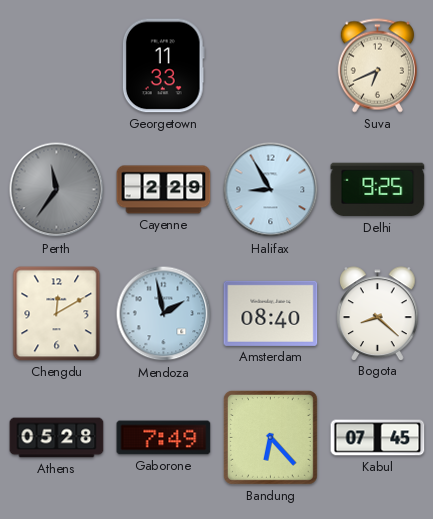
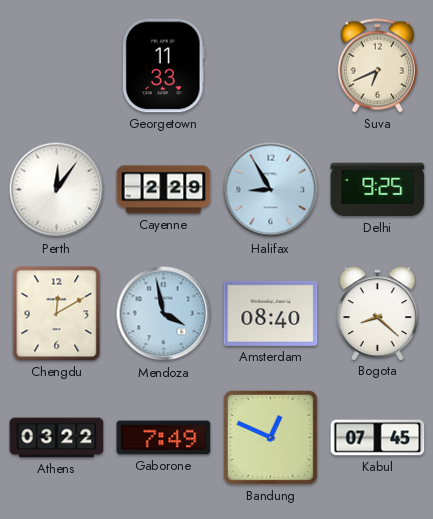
Perth: 11:36 -> 12:06 (57, 190)
Perth dial: grey -> white (57, 190)
Mendoza: 1:58 -> 3:58 (164, 314)
Athens: 05:28 -> 03:22 (57, 438)
Bandung: 6:23 -> 12:49 (270, 437)
